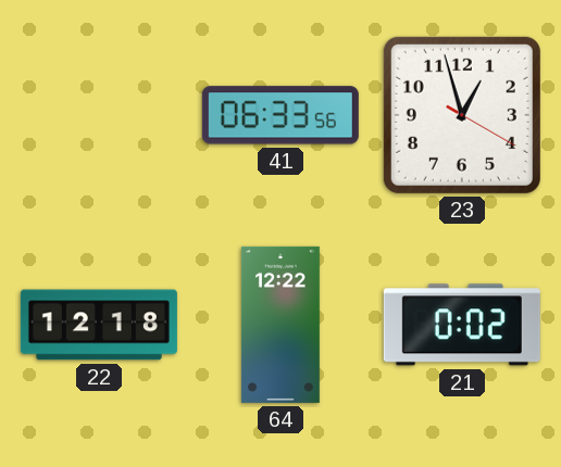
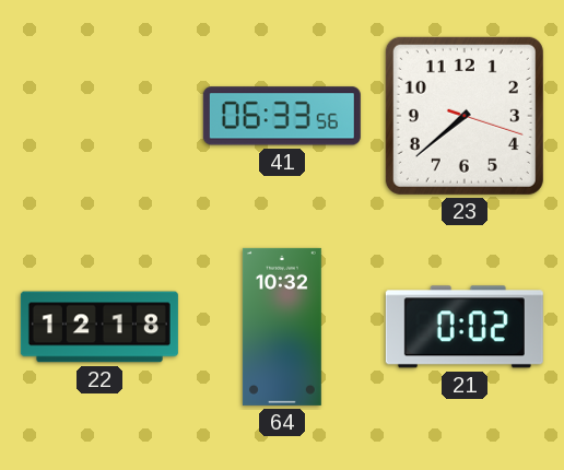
23: 12:57 -> 7:38 (465, 116)
64: 12:22 -> 10:32 (282, 327)
